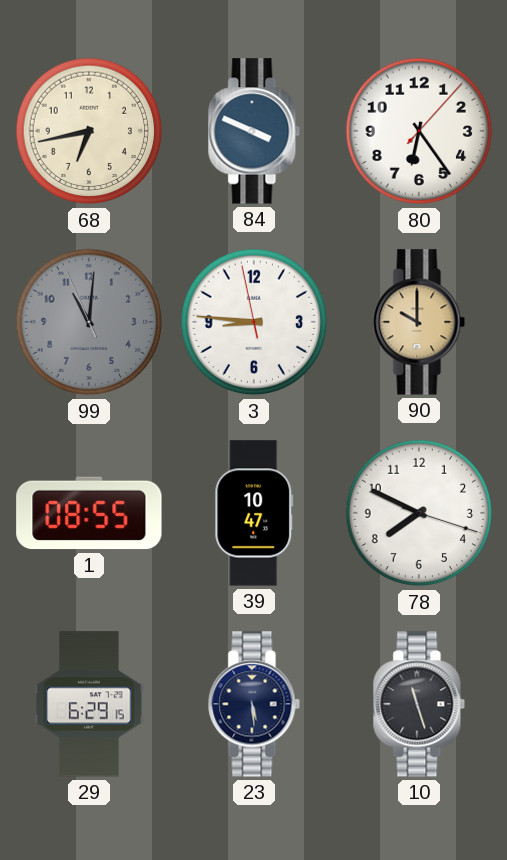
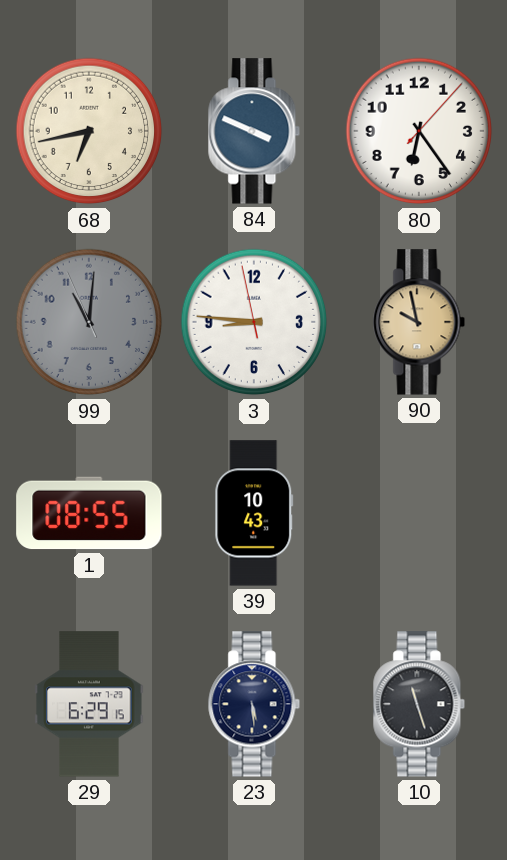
90: 10:00 -> 9:58 (419, 322)
39: 10:47 -> 10:43 (254, 513)
78: 7:49 -> none (419, 513)
